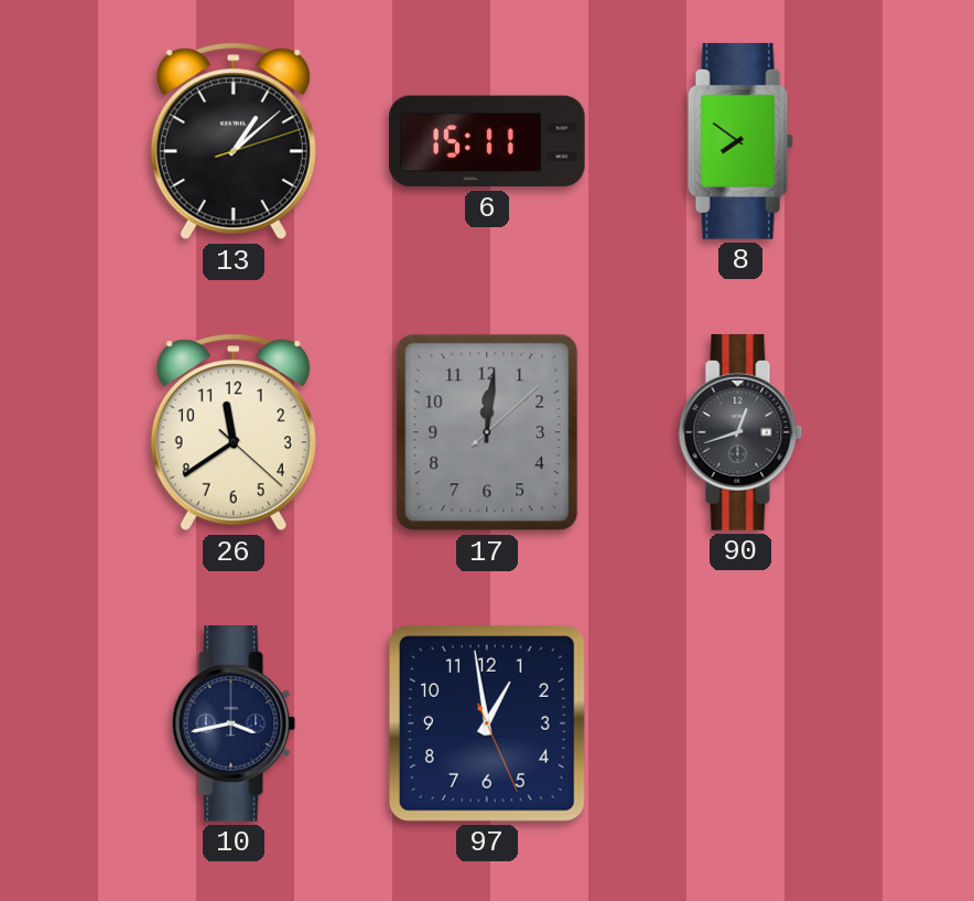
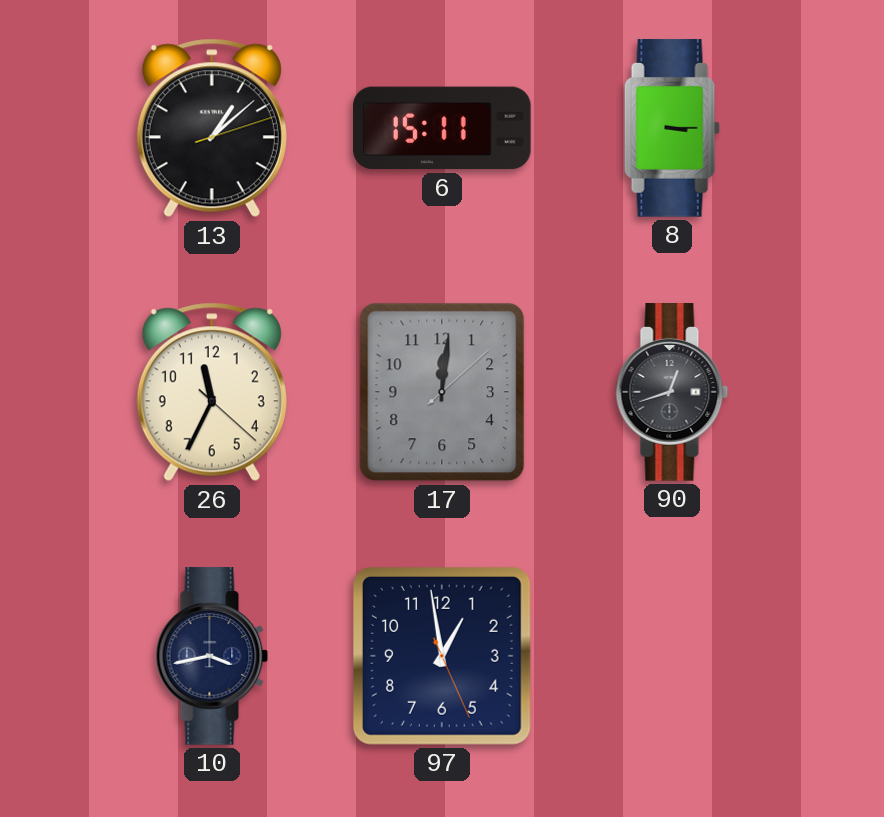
8: 7:51 -> 3:15 (672, 128)
26: 11:39 -> 11:34 (212, 392)
